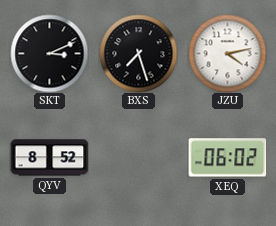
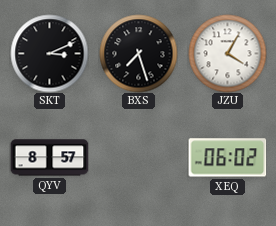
JZU: 4:13 -> 4:05 (227, 53)
QYV: 8:52 -> 8:57 (49, 158)
